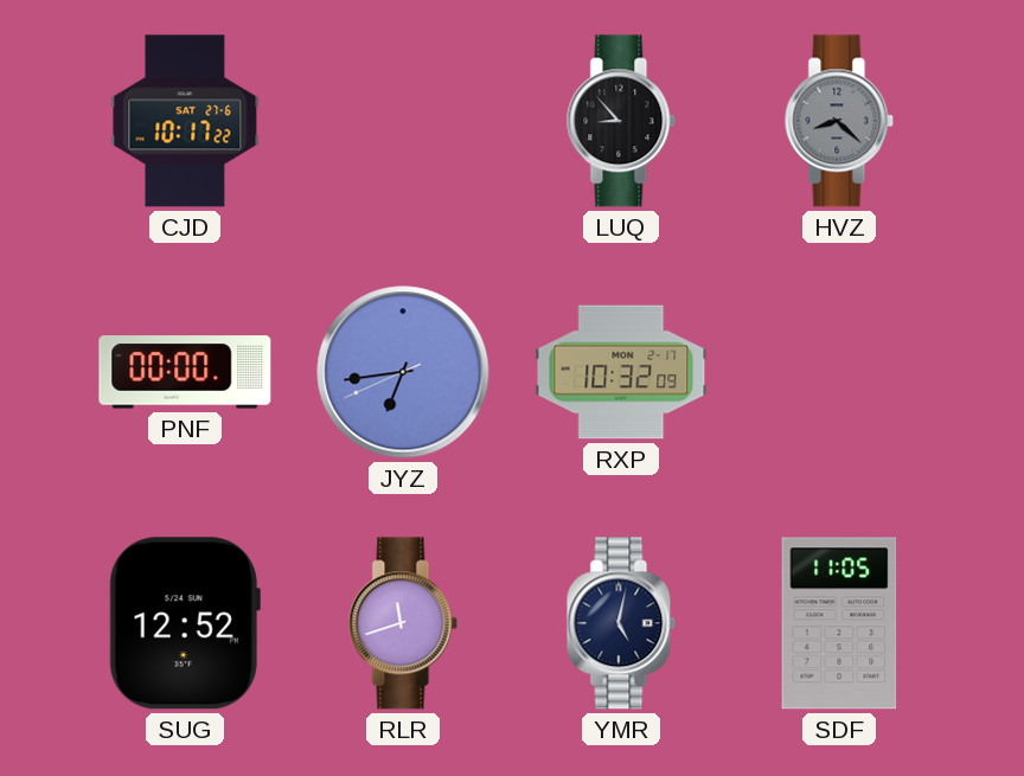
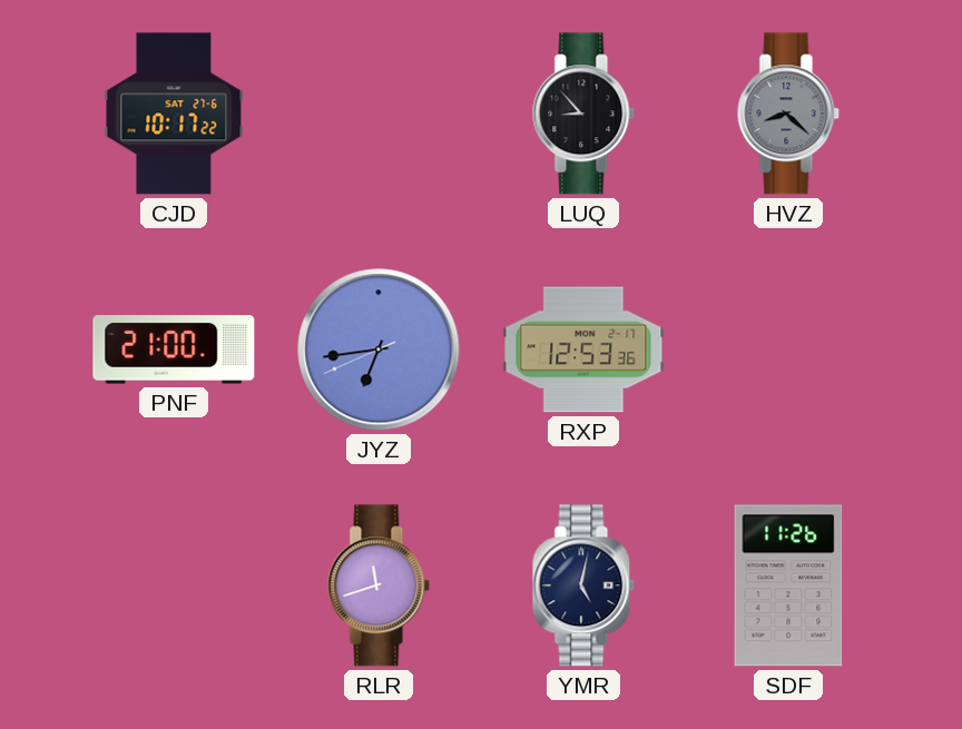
PNF: 00:00 -> 21:00 (174, 349)
RXP: 10:32 -> 12:53 (583, 349)
SUG: 12:52 -> none (185, 623)
SDF: 11:05 -> 11:26 (788, 585)
